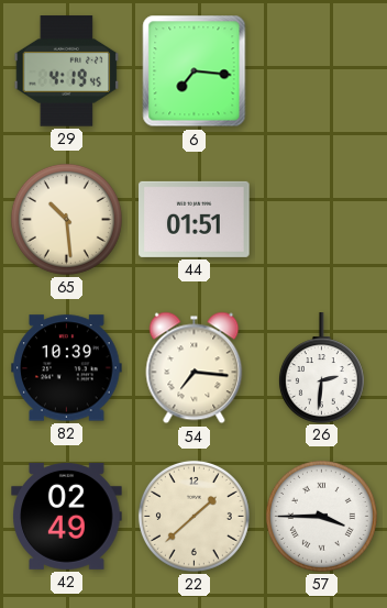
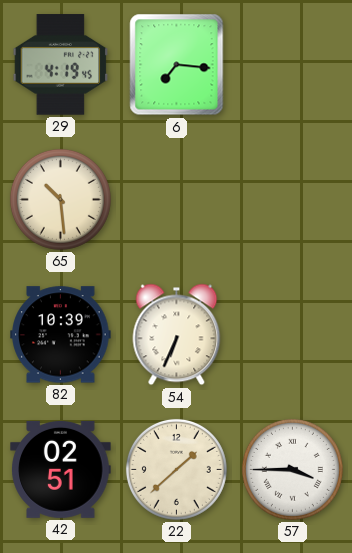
44: 01:51 -> none (195, 219)
54: 7:16 -> 6:34 (177, 335)
26: 2:31 -> none (321, 367)
42: 02:49 -> 02:51 (61, 469)
